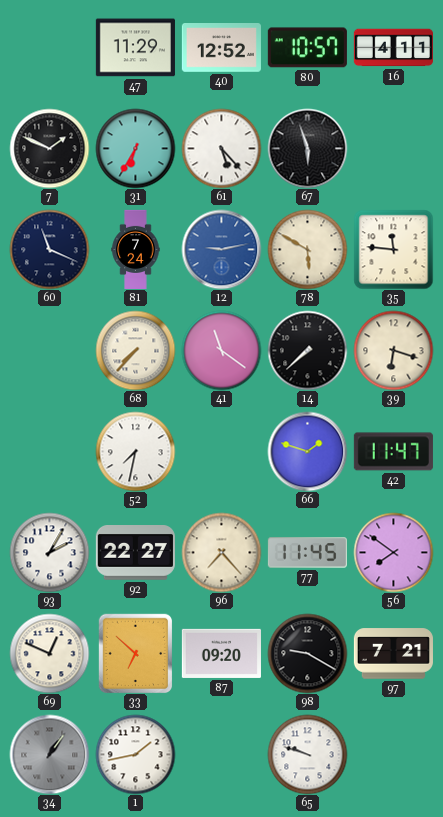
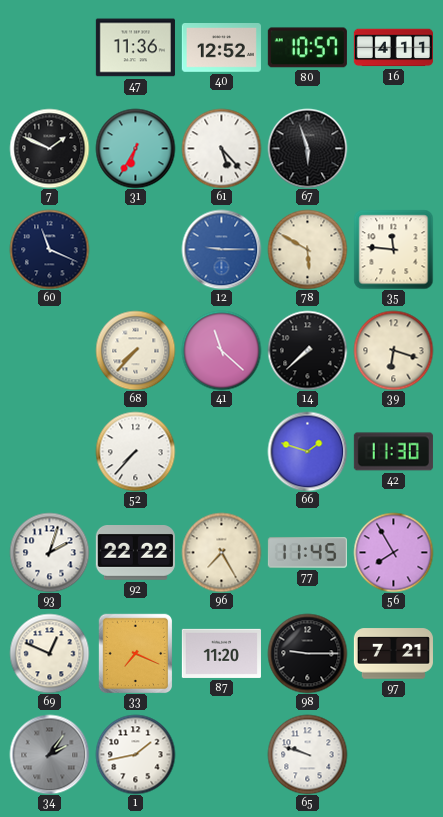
47: 11:29 -> 11:36 (135, 48)
81: 7:24 -> none (136, 249)
12: 9:13 -> 9:15 (221, 249)
41: 11:21 -> 11:22 (221, 350)
52: 7:32 -> 7:37 (135, 451)
42: 11:47 -> 11:30 (393, 452)
93: 2:05 -> 2:03 (49, 552)
92: 22:27 -> 22:22 (135, 553)
96: 7:23 -> 7:25 (221, 552)
56: 7:51 -> 7:55 (393, 552)
33: 6:52 -> 7:19 (135, 653)
87: 09:20 -> 11:20 (221, 653)
98: 9:20 -> 9:15 (307, 653)
34: 1:06 -> 2:06 (49, 754)
